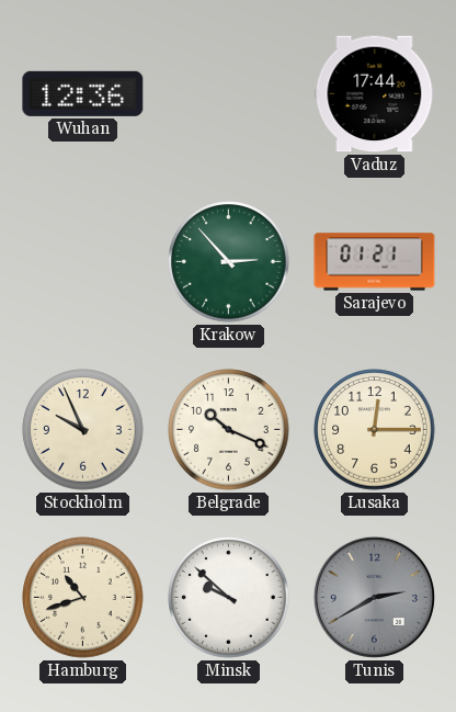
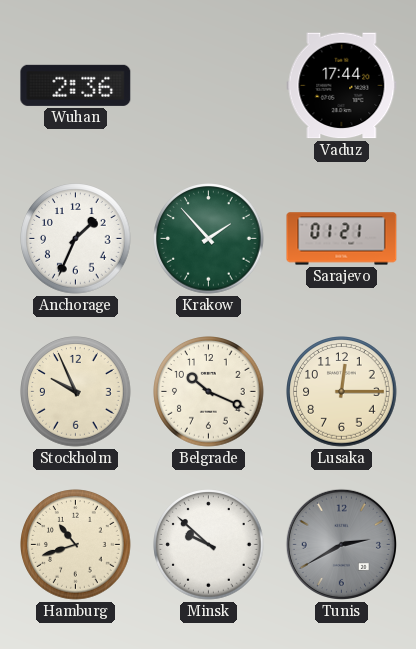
Wuhan: 12:36 -> 2:36 (76, 85)
Anchorage: none -> 1:34 (76, 239)
Krakow: 2:53 -> 1:53 (209, 239)
